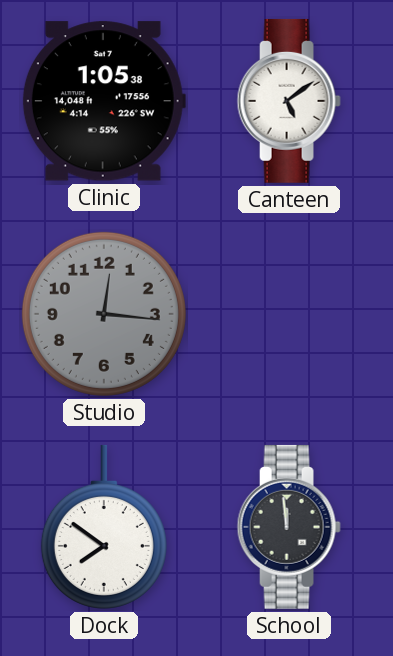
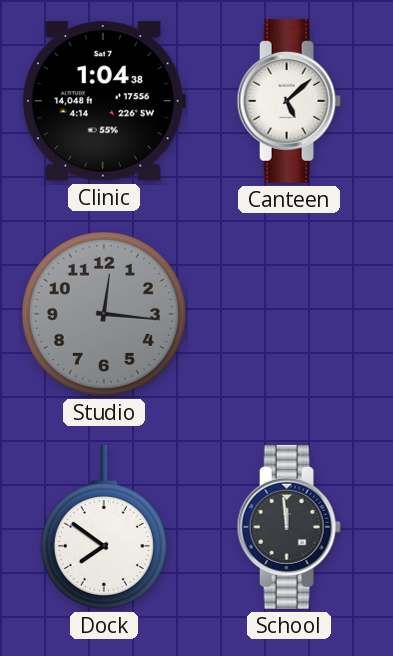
Clinic: 1:05 -> 1:04 (104, 101)
Canteen: 5:09 -> 5:08 (289, 101)
